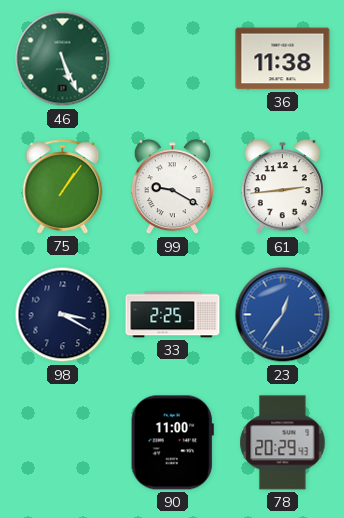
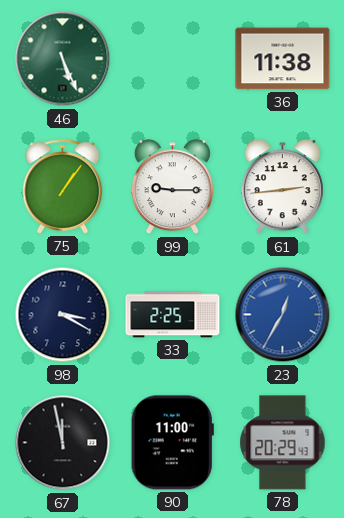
99: 9:20 -> 9:15 (172, 187)
23: 12:36 -> 12:35 (283, 315)
67: none -> 11:58 (63, 443)
